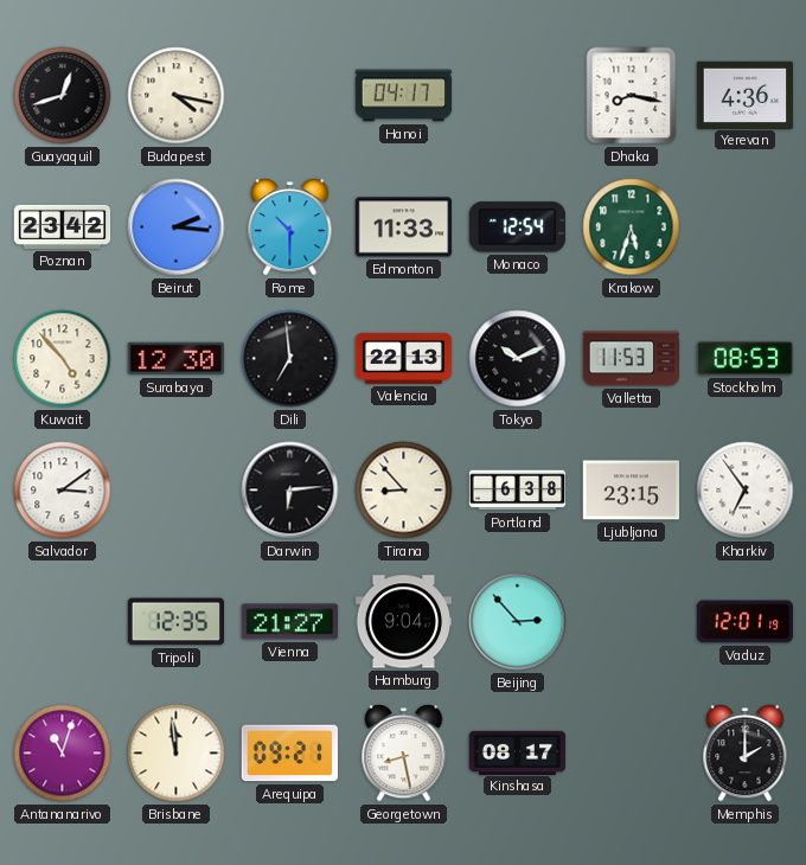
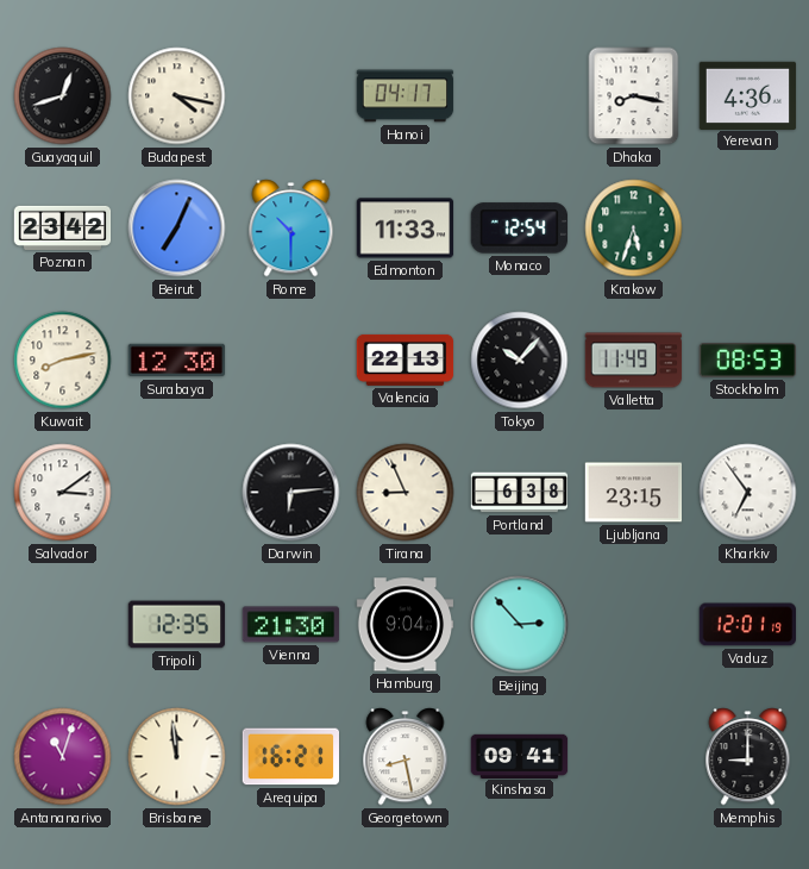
Beirut: 2:16 -> 7:04 (177, 229)
Kuwait: 4:53 -> 8:13 (63, 361)
Dili: 6:59 -> none (290, 359)
Tokyo: 10:11 -> 10:07 (520, 361)
Valletta: 11:53 -> 11:49 (634, 361)
Tirana: 8:53 -> 8:56 (406, 493)
Vienna: 21:27 -> 21:30 (291, 625)
Arequipa: 09:21 -> 16:21 (290, 757)
Kinshasa: 08:17 -> 09:41 (520, 756)
Memphis: 2:00 -> 9:00 (748, 757)
